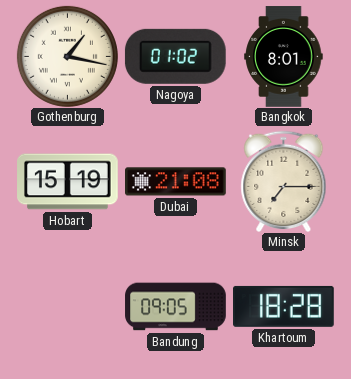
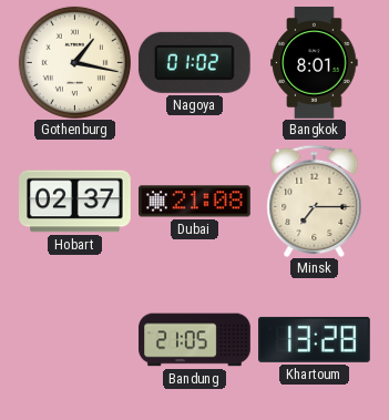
Hobart: 15:19 -> 02:37 (75, 202)
Bandung: 09:05 -> 21:05 (195, 340)
Khartoum: 18:28 -> 13:28 (315, 339)
